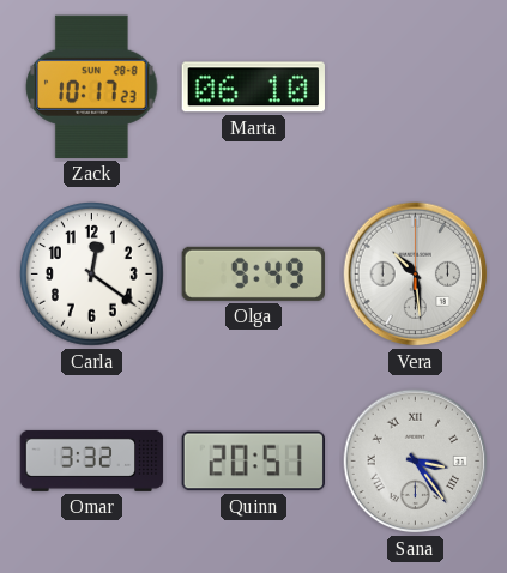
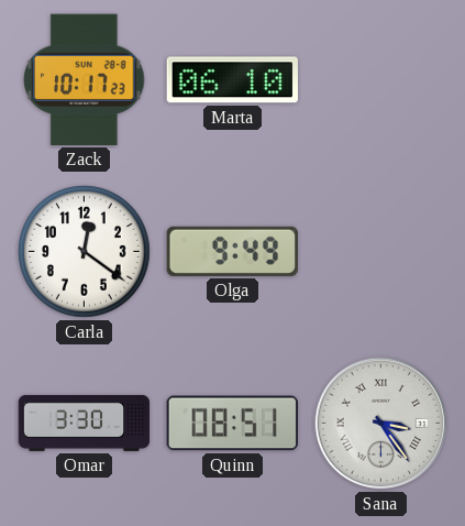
Vera: 10:29 -> none (416, 275)
Omar: 3:32 -> 3:30 (85, 423)
Quinn: 20:51 -> 08:51 (232, 424)
